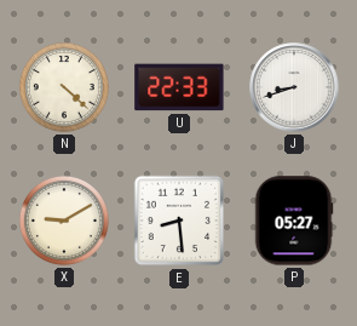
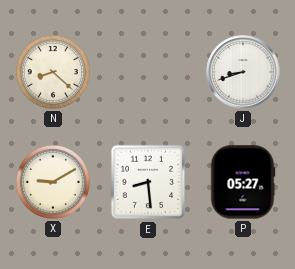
N: 4:22 -> 8:22 (53, 72)
U: 22:33 -> none (179, 87)
